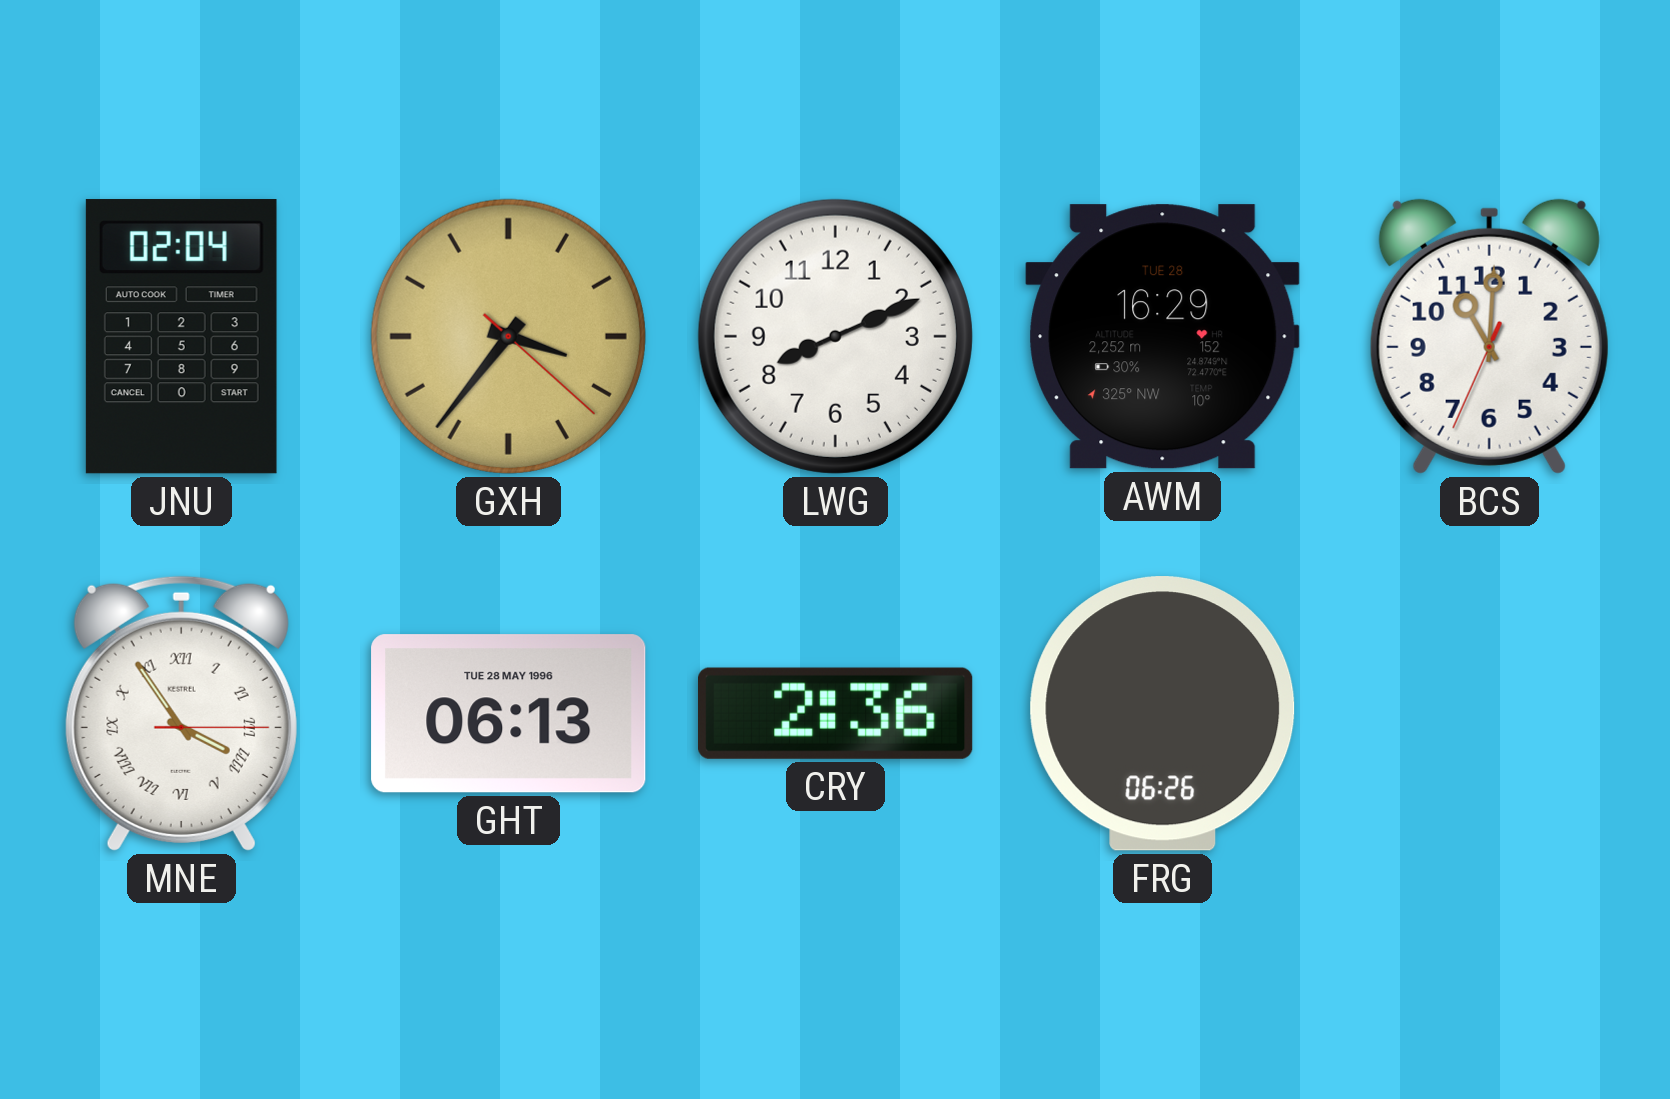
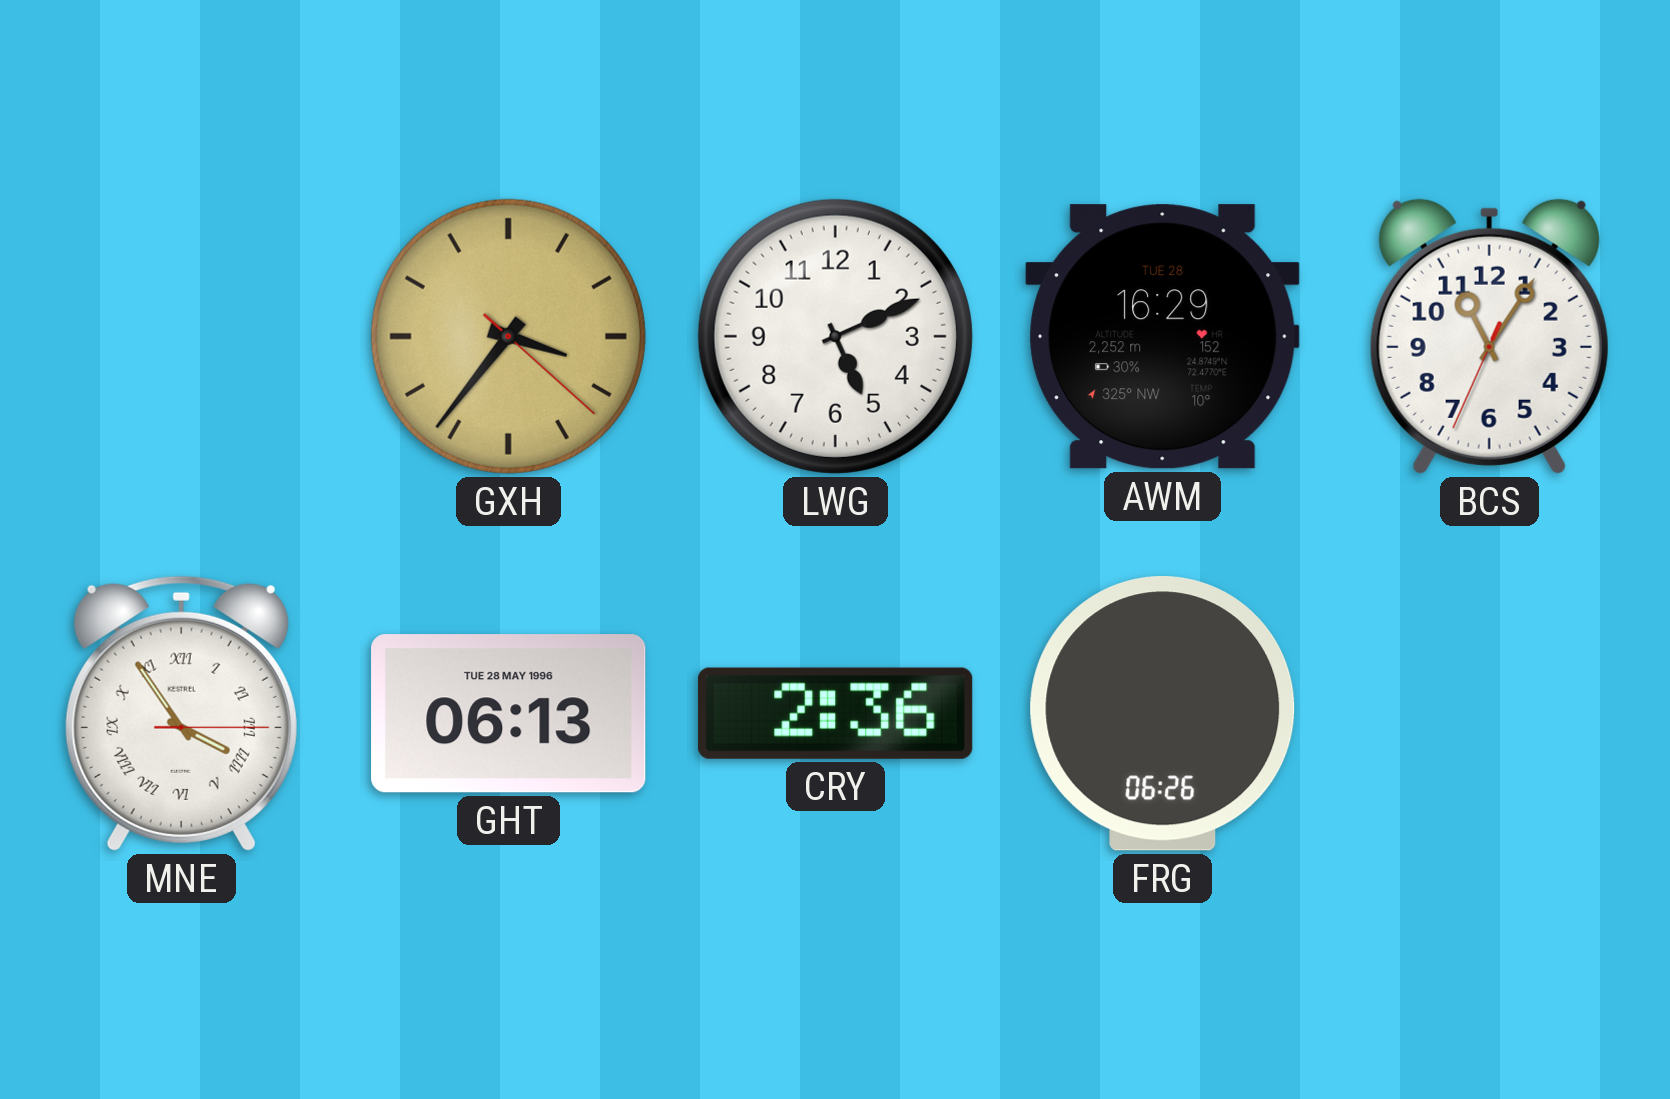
JNU: 02:04 -> none (181, 337)
LWG: 8:11 -> 5:11 (835, 336)
BCS: 11:00 -> 11:05 (1489, 336)
